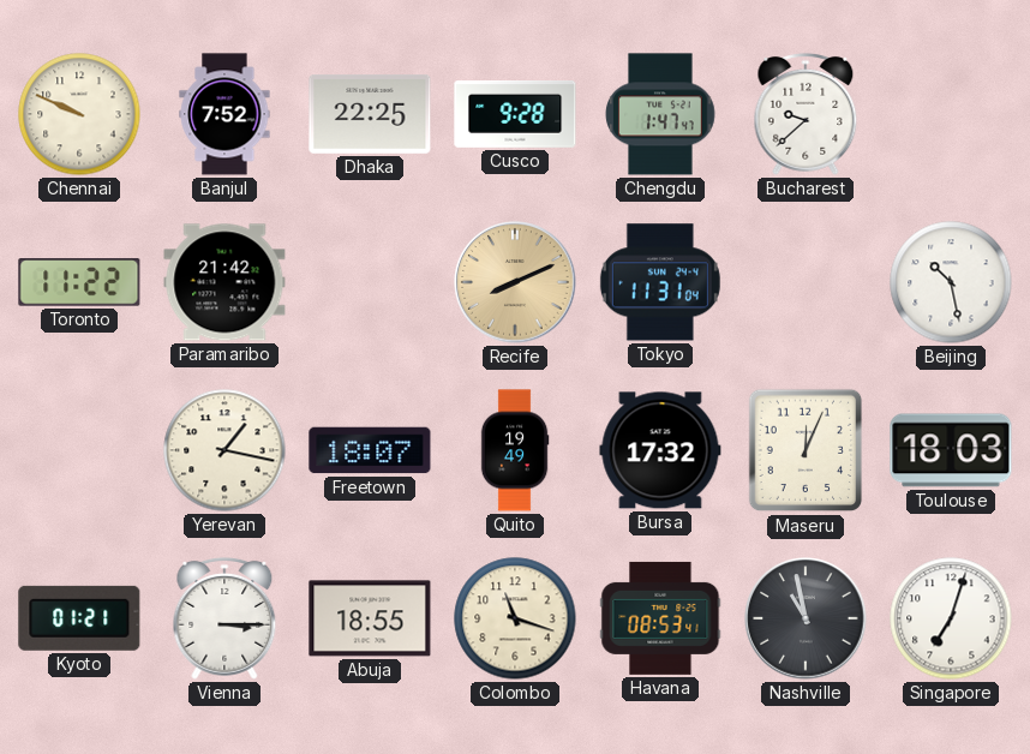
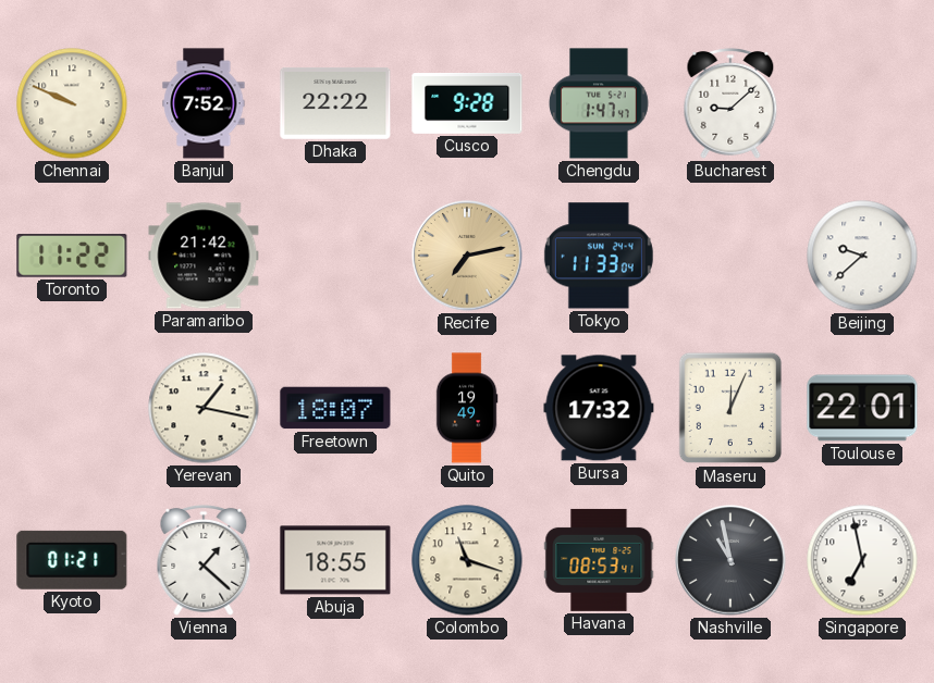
Dhaka: 22:25 -> 22:22 (335, 104)
Bucharest: 9:38 -> 9:08 (730, 103)
Recife: 8:11 -> 7:13 (467, 256)
Tokyo: 11:31 -> 11:33 (599, 256)
Beijing: 10:28 -> 9:38 (862, 256)
Toulouse: 18:03 -> 22:01 (862, 408)
Vienna: 3:15 -> 1:22 (204, 560)
Singapore: 7:03 -> 6:58 (862, 560)
